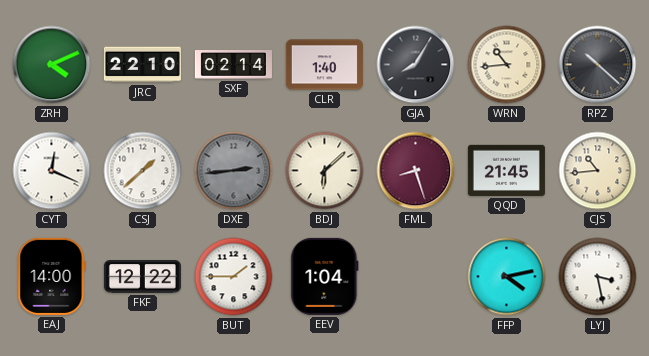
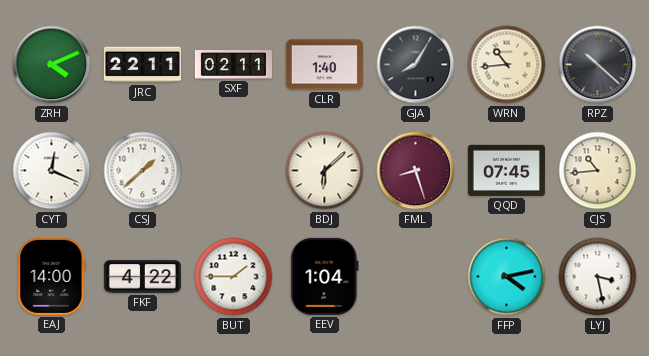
JRC: 22:10 -> 22:11 (142, 65)
SXF: 02:14 -> 02:11 (233, 65)
DXE: 2:44 -> none (234, 171)
QQD: 21:45 -> 07:45 (506, 170)
FKF: 12:22 -> 4:22 (142, 277)
